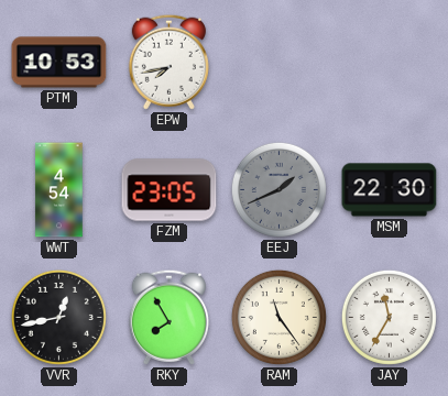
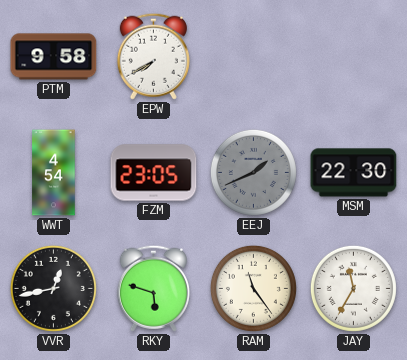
PTM: 10:53 -> 9:58 (54, 57)
EPW: 7:43 -> 7:40 (153, 56)
RKY: 7:55 -> 5:48 (153, 288)
